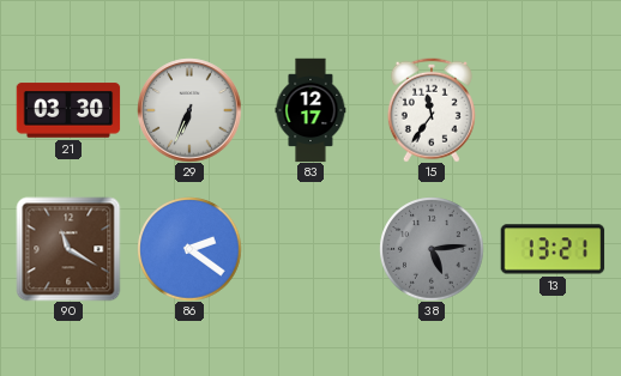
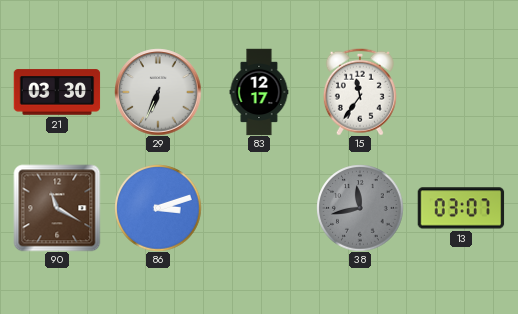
86: 2:21 -> 3:12 (158, 208)
38: 5:14 -> 11:43 (360, 208)
13: 13:21 -> 03:07 (461, 208)
